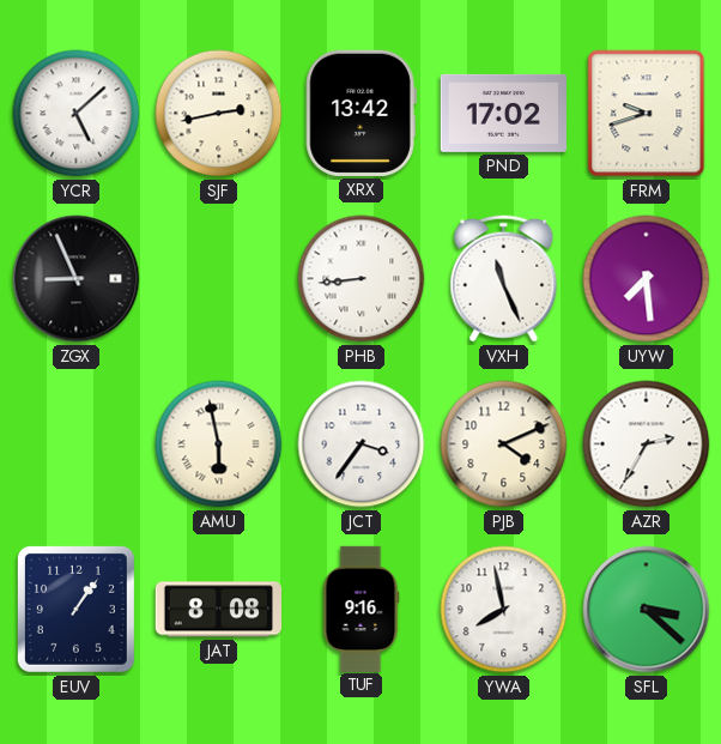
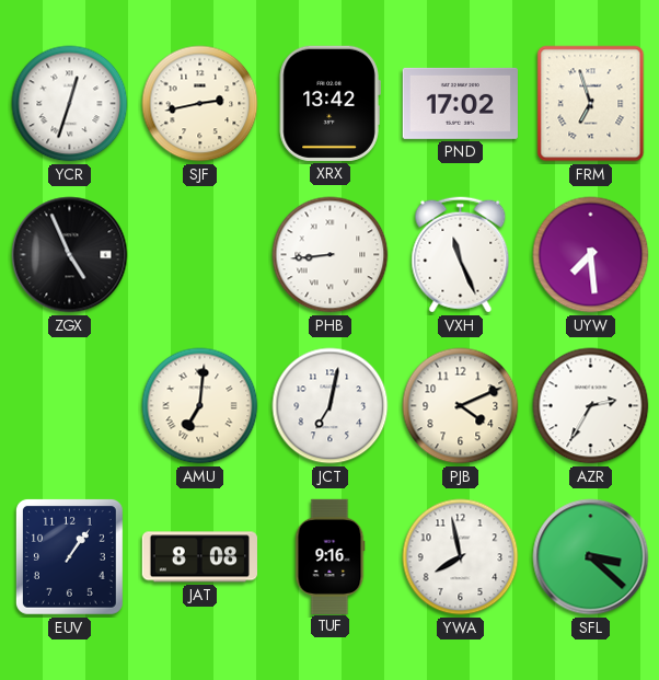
YCR: 5:08 -> 12:33 (70, 104)
FRM: 9:42 -> 6:57 (591, 104)
ZGX: 8:56 -> 4:56 (70, 255)
AMU: 5:58 -> 7:01 (200, 406)
JCT: 3:36 -> 7:02 (331, 406)
